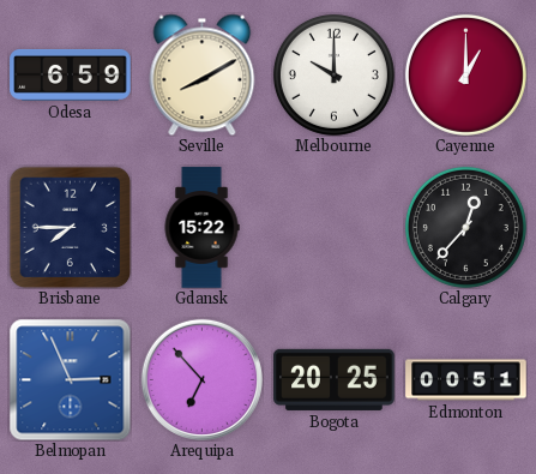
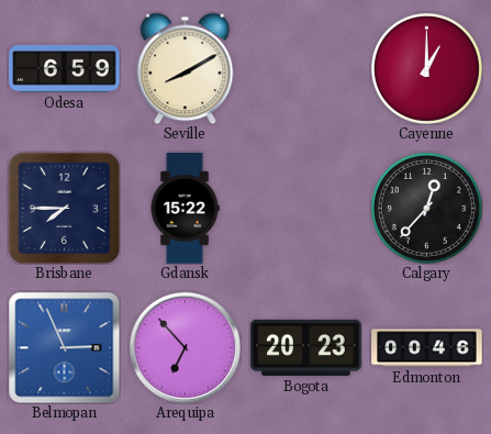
Melbourne: 10:00 -> none (333, 74)
Bogota: 20:25 -> 20:23 (306, 347)
Edmonton: 00:51 -> 00:46 (427, 348)
